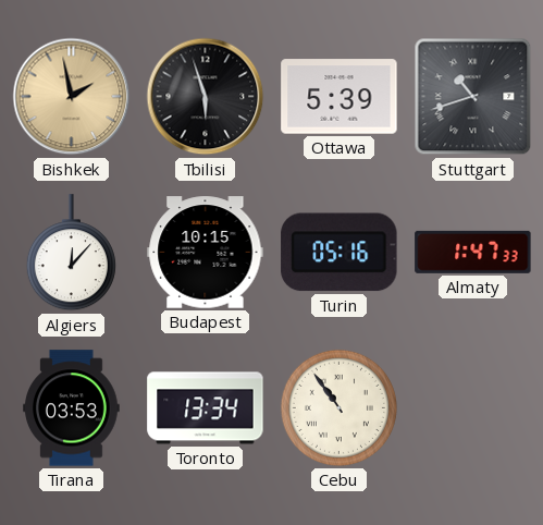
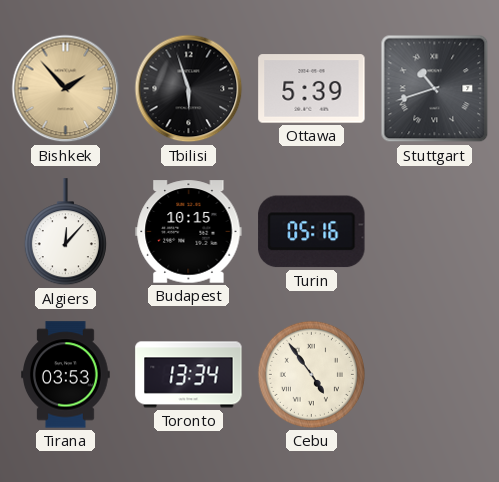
Bishkek: 1:58 -> 1:53 (66, 89)
Almaty: 1:47 -> none (473, 252)
Cebu: 10:54 -> 4:54 (311, 374)
